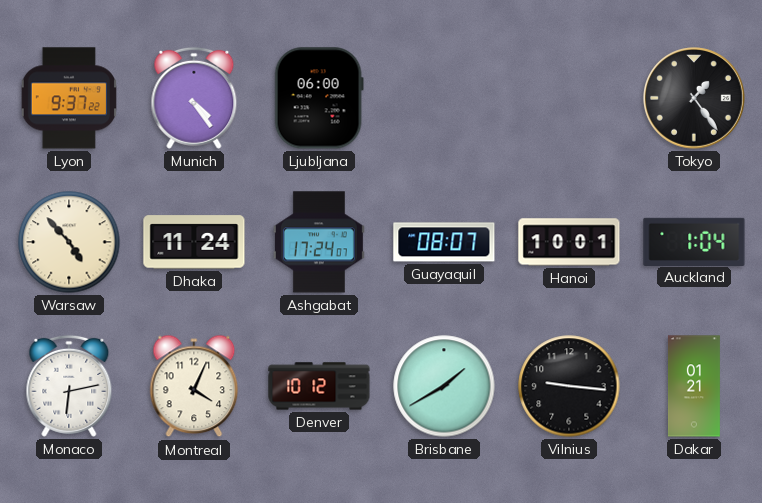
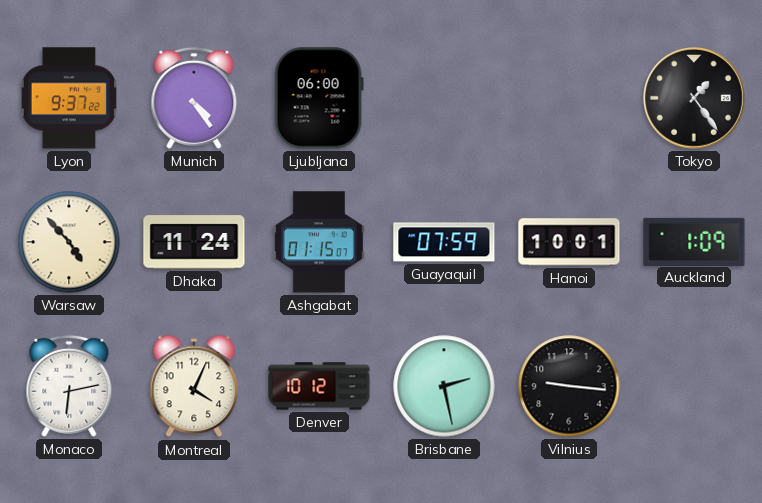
Ashgabat: 17:24 -> 01:15 (319, 242)
Guayaquil: 08:07 -> 07:59 (444, 242)
Auckland: 1:04 -> 1:09 (694, 241)
Brisbane: 1:40 -> 2:28 (444, 386)
Dakar: 01:21 -> none (694, 386)
